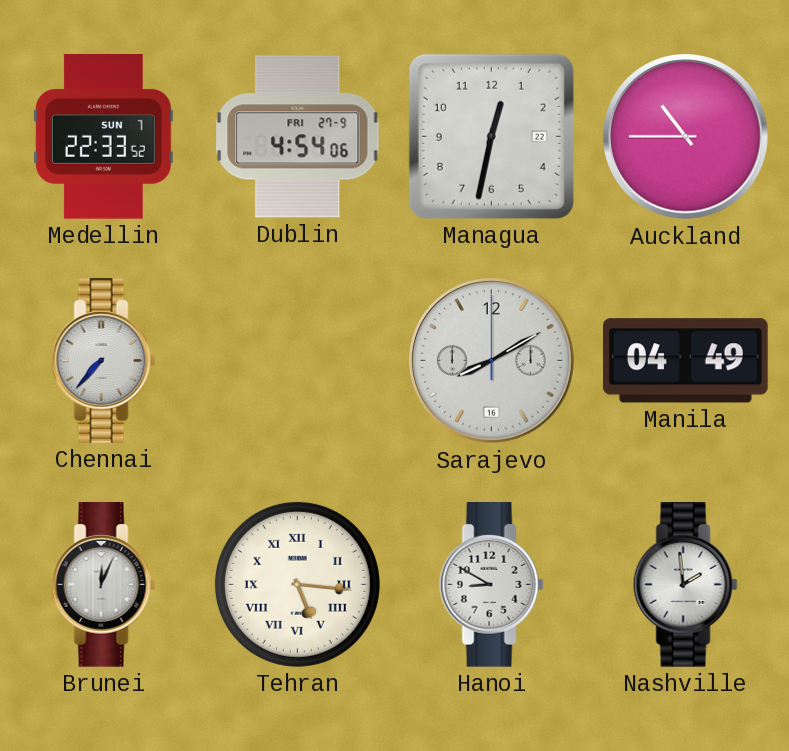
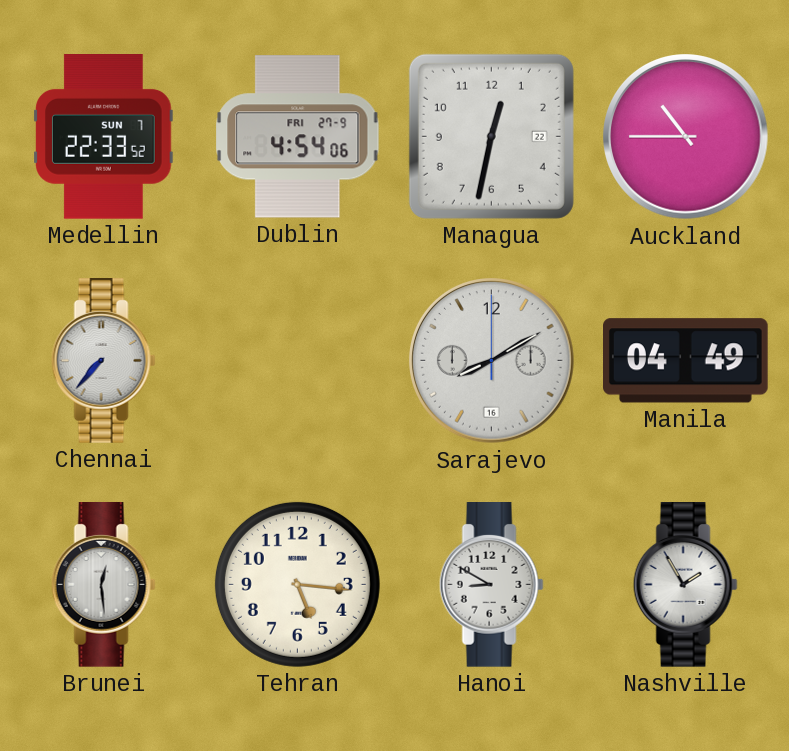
Brunei: 12:04 -> 12:29 (103, 585)
Tehran numerals: Roman -> Arabic (297, 584)
Nashville: 1:59 -> 1:55 (685, 585)
